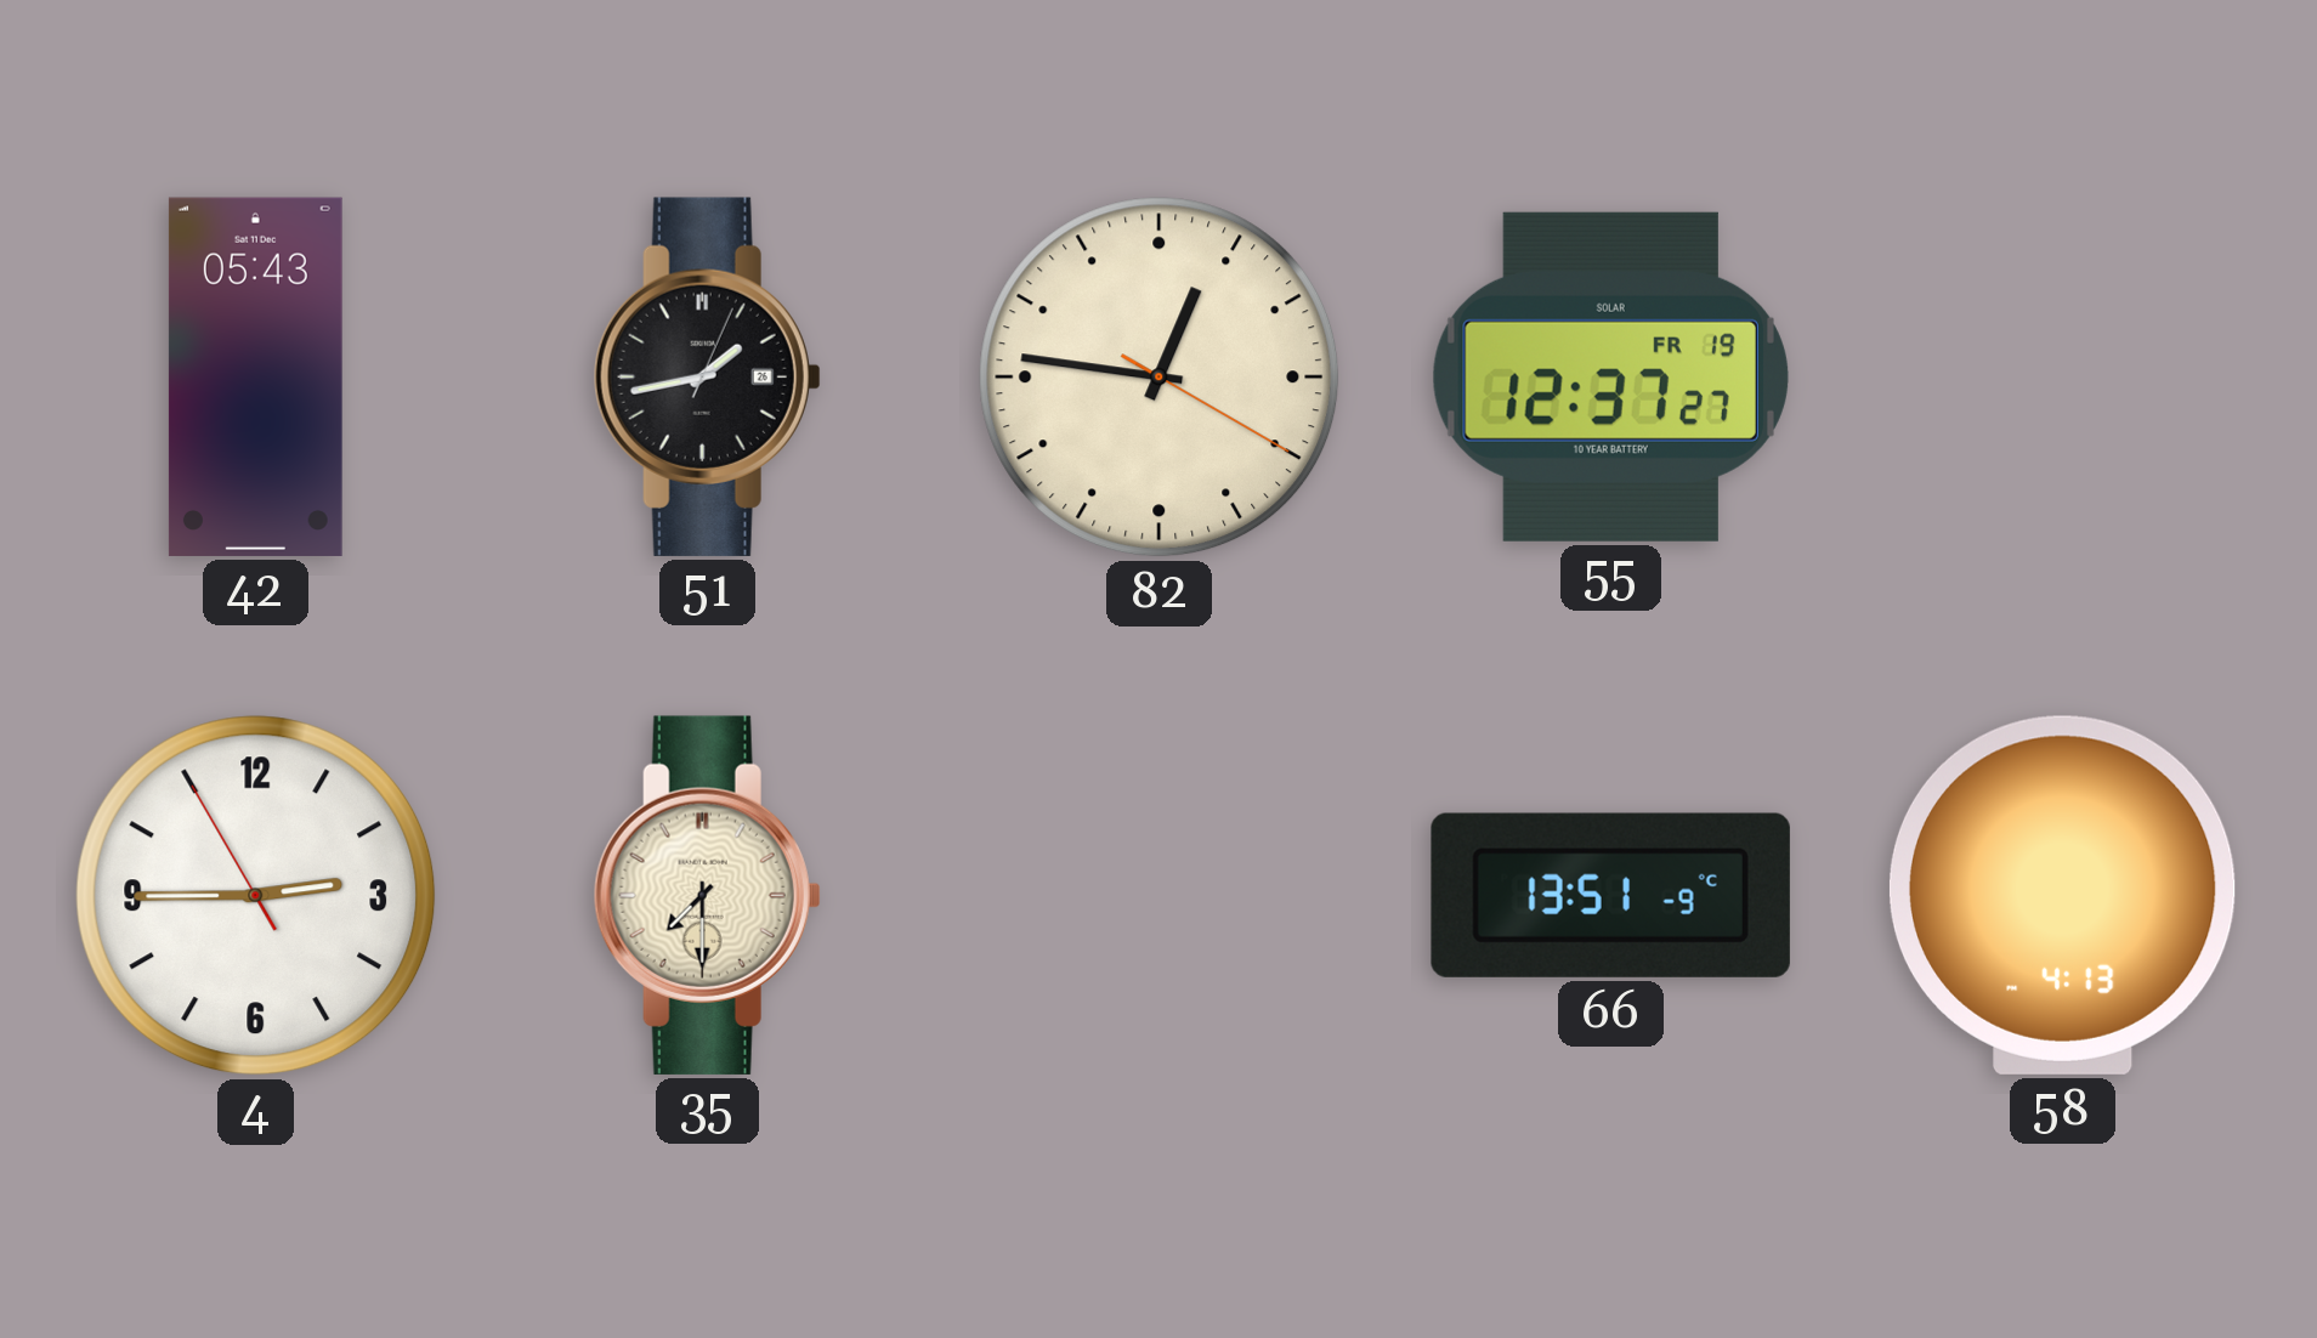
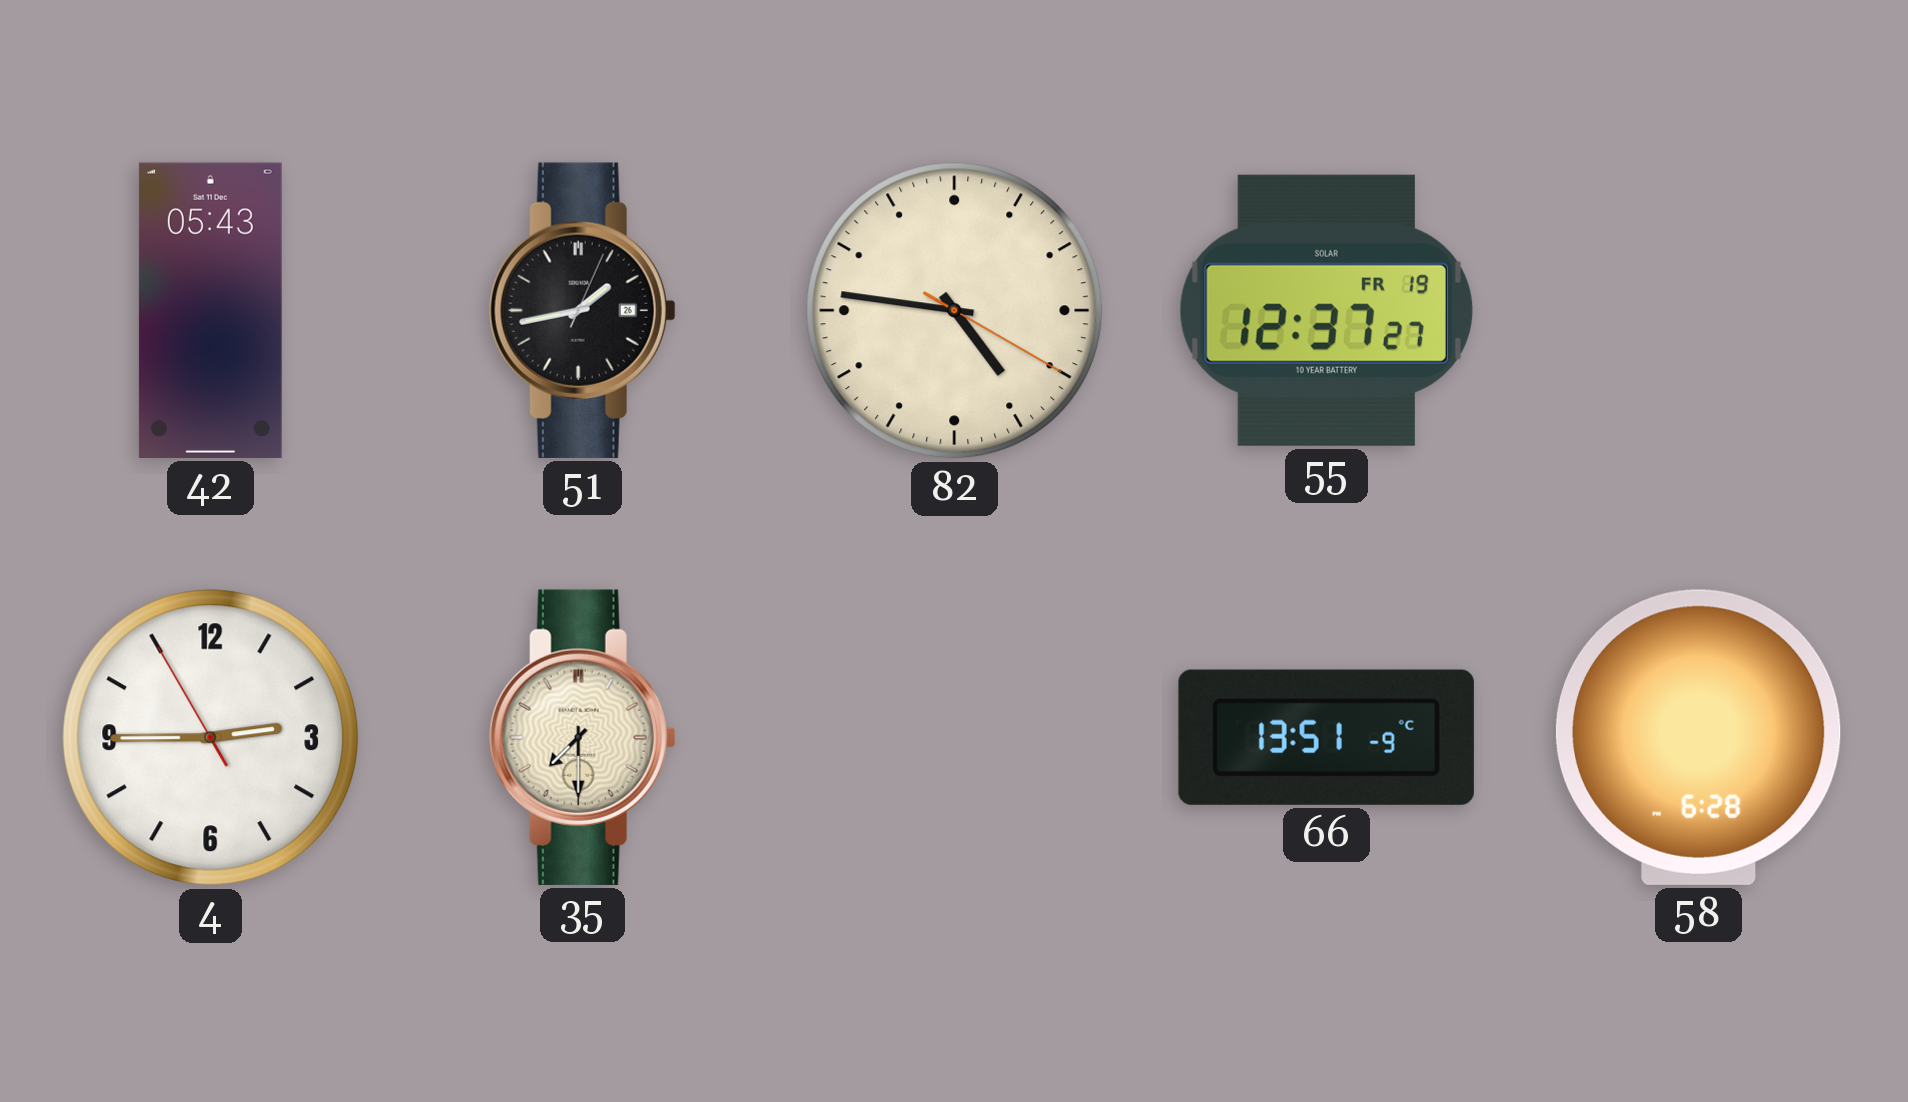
82: 12:46 -> 4:46 (955, 311)
58: 4:13 -> 6:28 (1698, 737)
